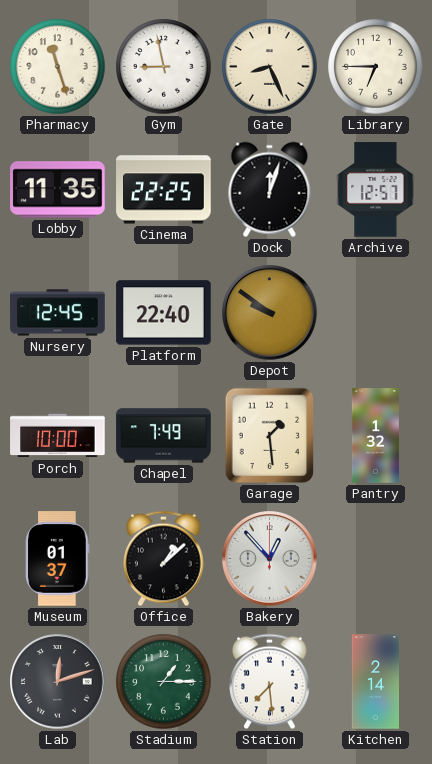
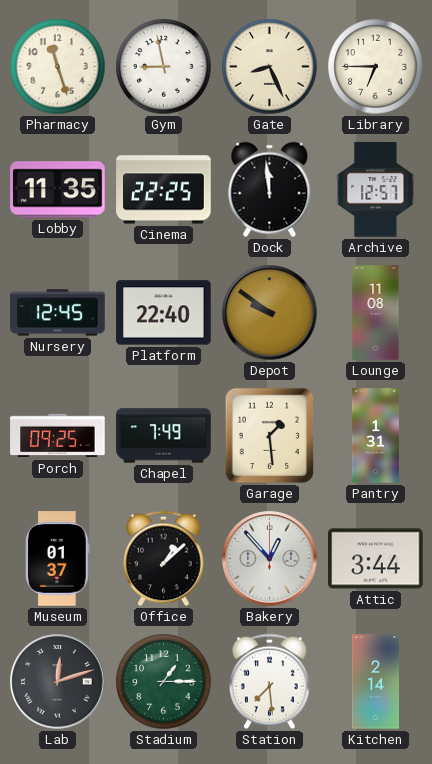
Dock: 12:03 -> 11:59 (270, 190)
Lounge: none -> 11:08 (376, 313)
Porch: 10:00 -> 09:25 (58, 436)
Pantry: 1:32 -> 1:31 (375, 436)
Attic: none -> 3:44 (376, 559)
